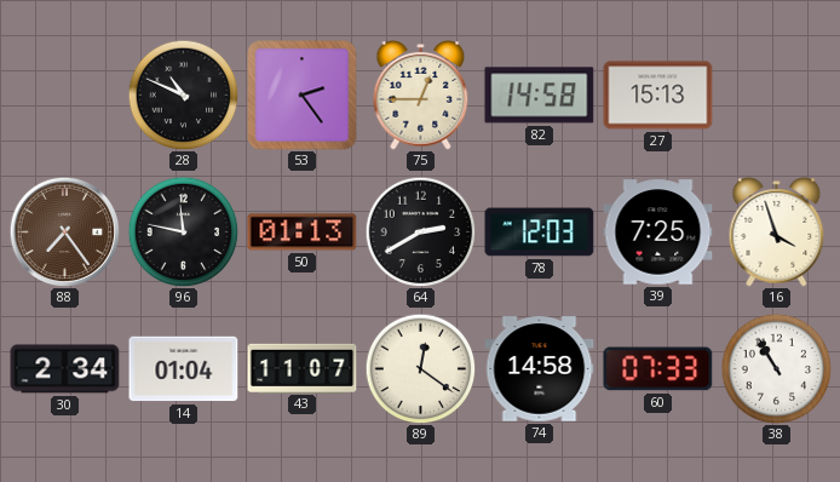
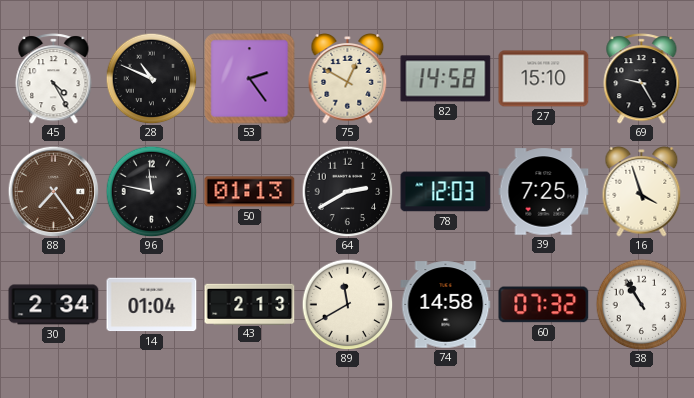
45: none -> 4:25 (54, 79)
75: 12:45 -> 12:50 (348, 79)
27: 15:13 -> 15:10 (544, 79)
69: none -> 9:25 (642, 79)
43: 11:07 -> 2:13 (250, 304)
89: 12:21 -> 11:40 (347, 304)
60: 07:33 -> 07:32 (544, 305)
